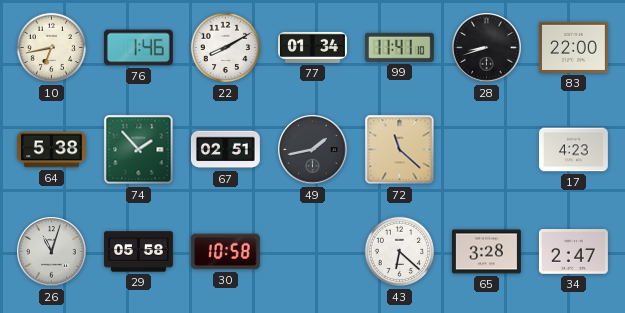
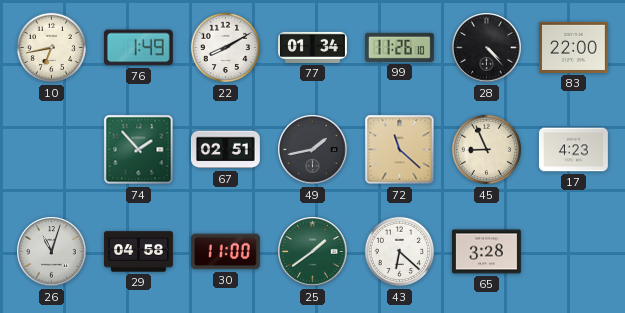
76: 1:46 -> 1:49 (138, 48)
99: 11:41 -> 11:26 (399, 47)
28: 8:42 -> 4:23 (487, 48)
64: 5:38 -> none (51, 150)
45: none -> 8:56 (487, 150)
29: 05:58 -> 04:58 (138, 252)
30: 10:58 -> 11:00 (225, 252)
25: none -> 1:39 (313, 252)
34: 2:47 -> none (573, 252)
